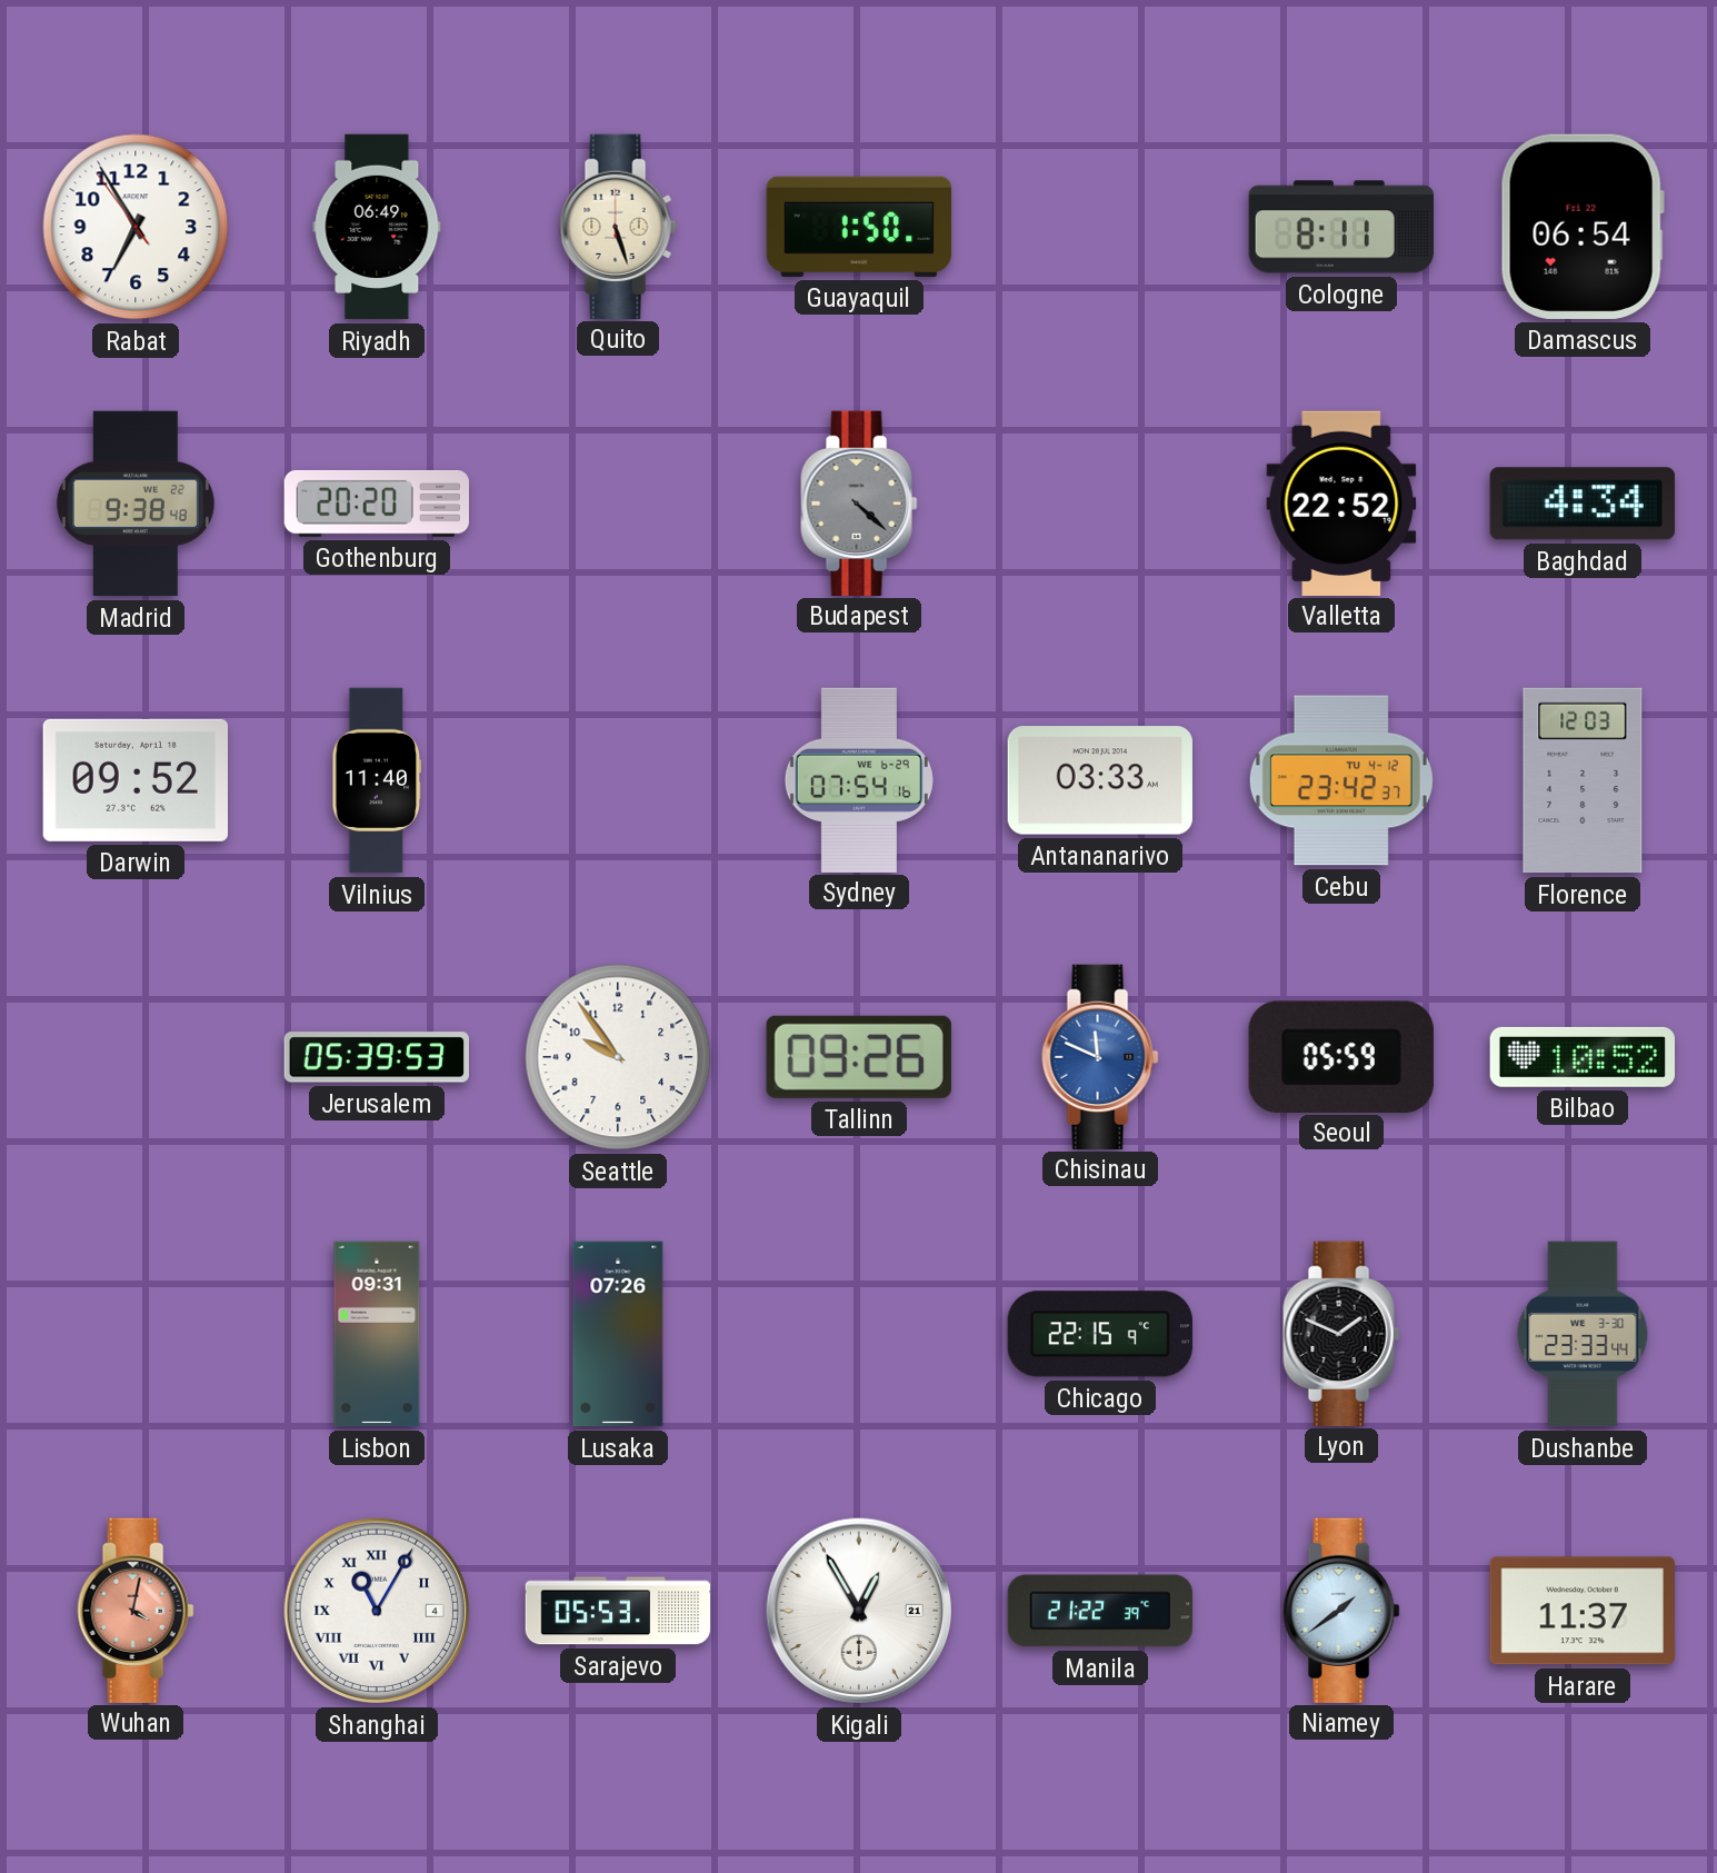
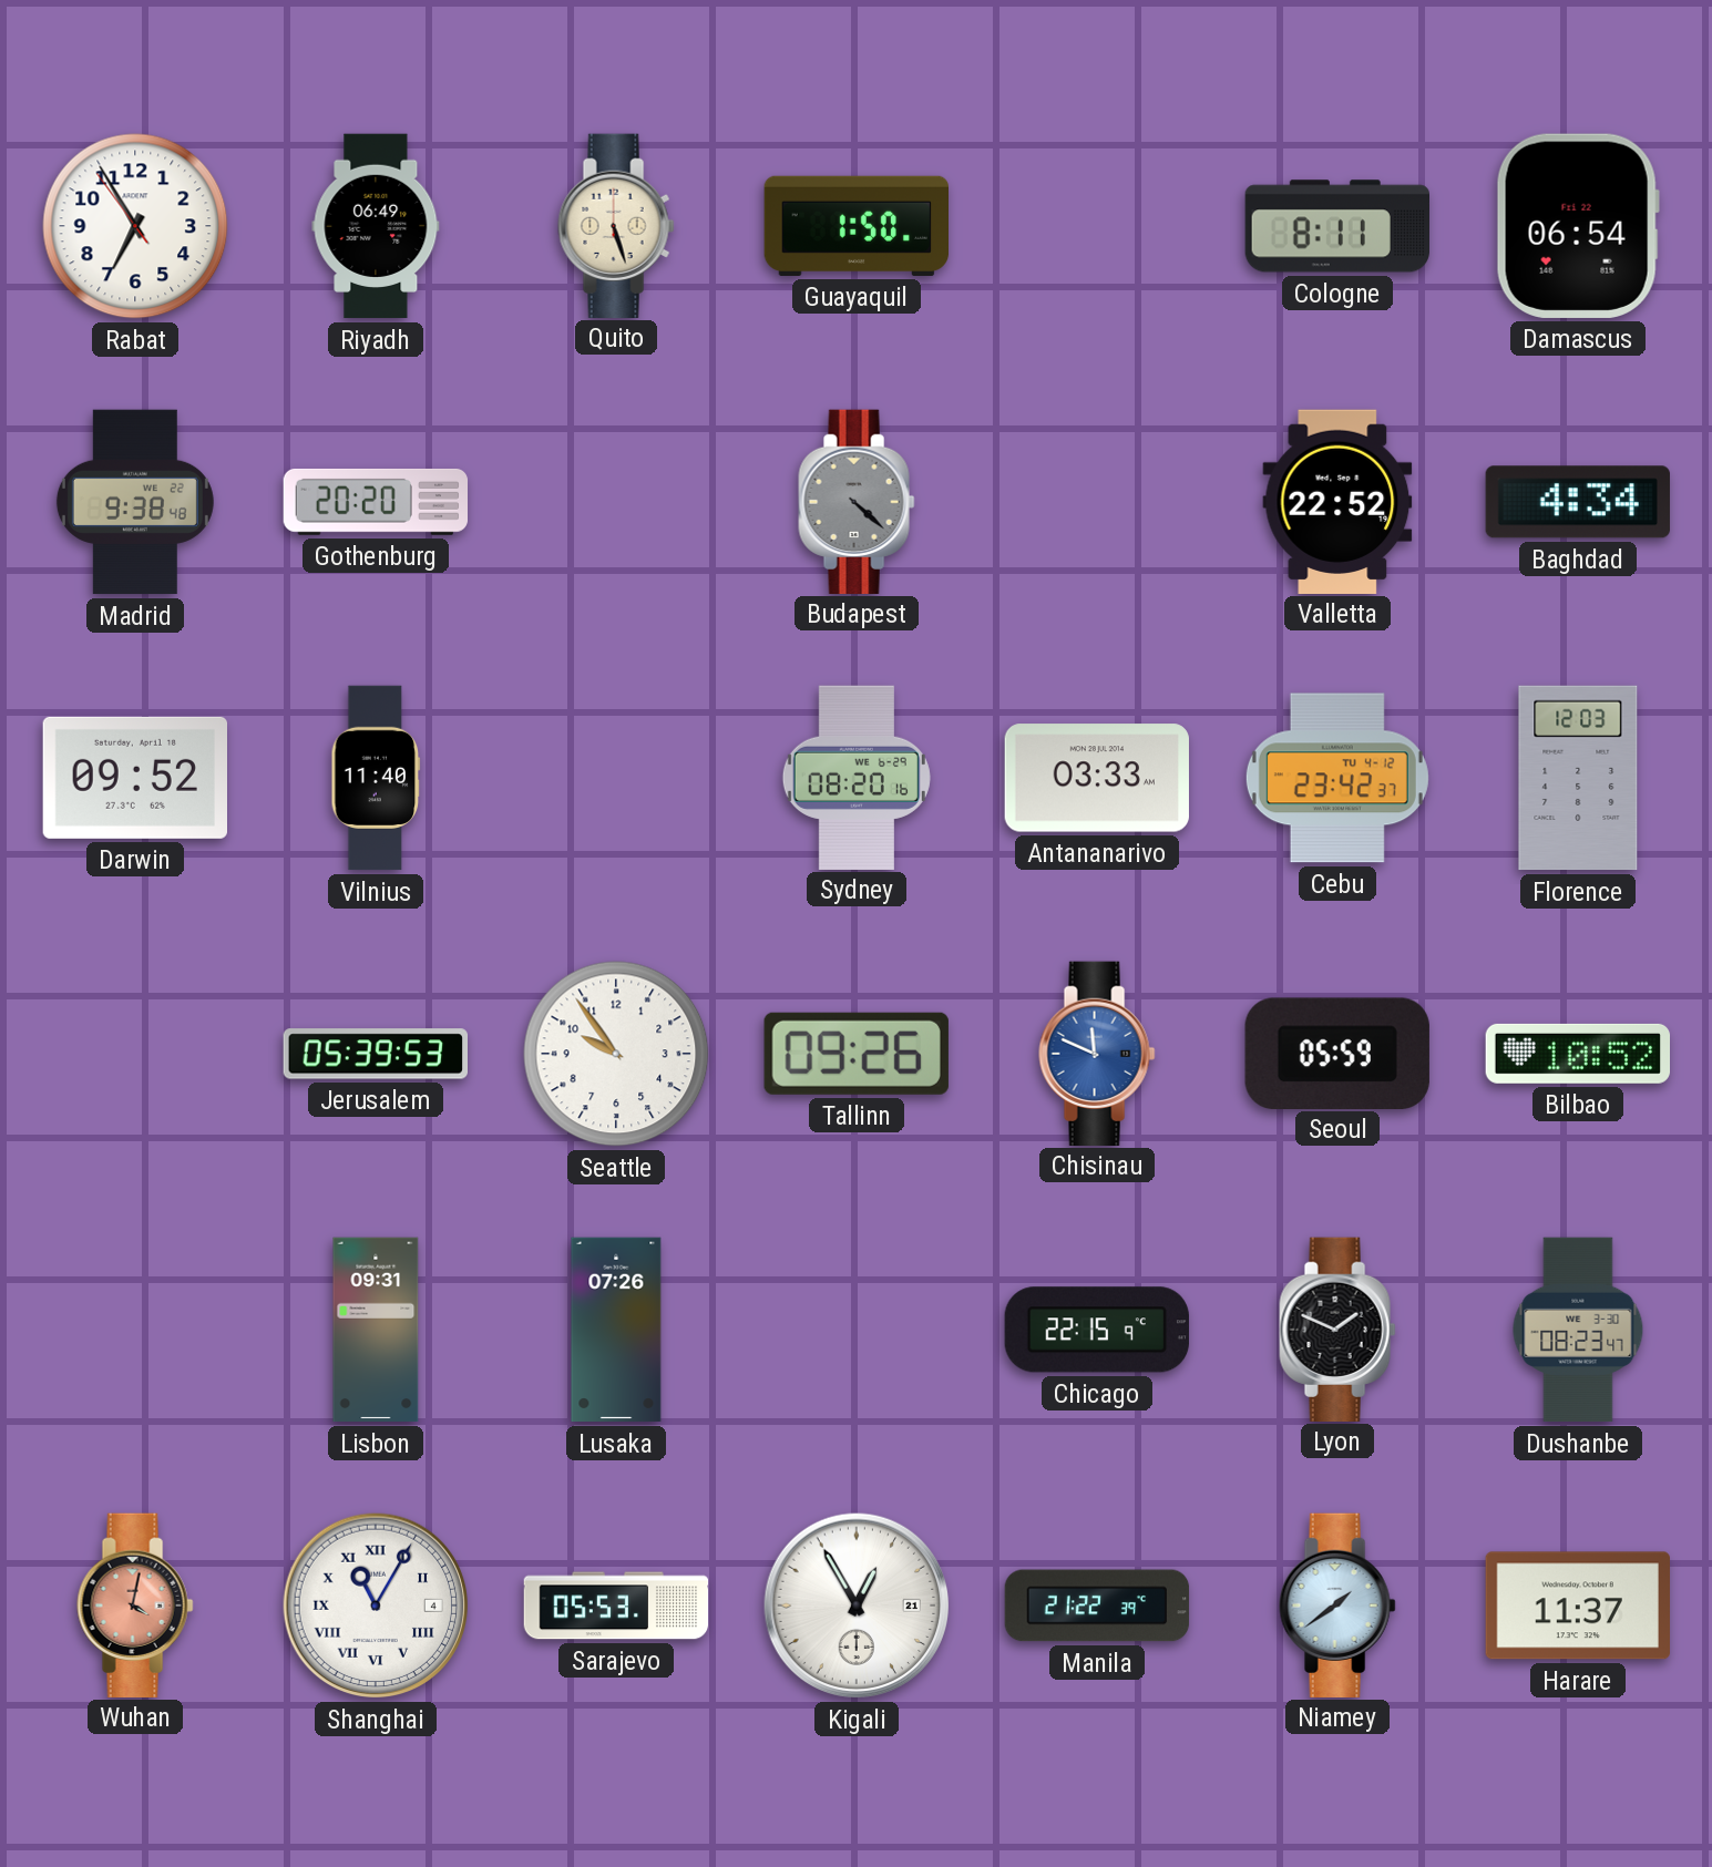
Sydney: 07:54 -> 08:20 (857, 777)
Dushanbe: 23:33 -> 08:23 (1578, 1330)
